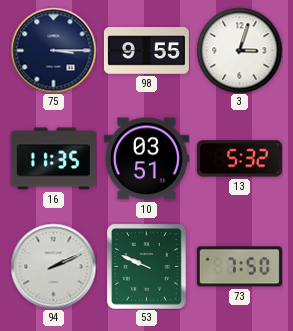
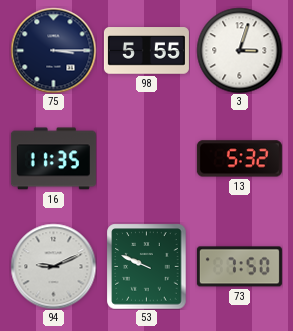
98: 9:55 -> 5:55 (146, 51)
10: 03:51 -> none (146, 159)
94: 2:11 -> 9:11 (53, 266)
